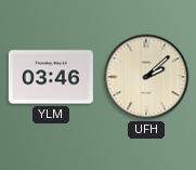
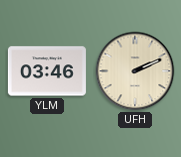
UFH: 2:08 -> 2:11 (135, 71)
